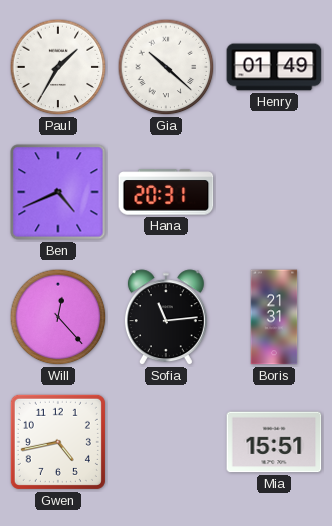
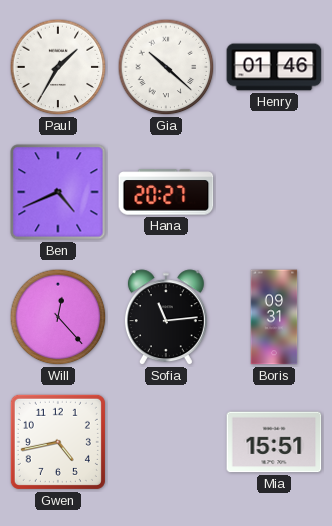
Henry: 01:49 -> 01:46 (274, 67)
Hana: 20:31 -> 20:27 (166, 192)
Boris: 21:31 -> 09:31 (274, 317)
